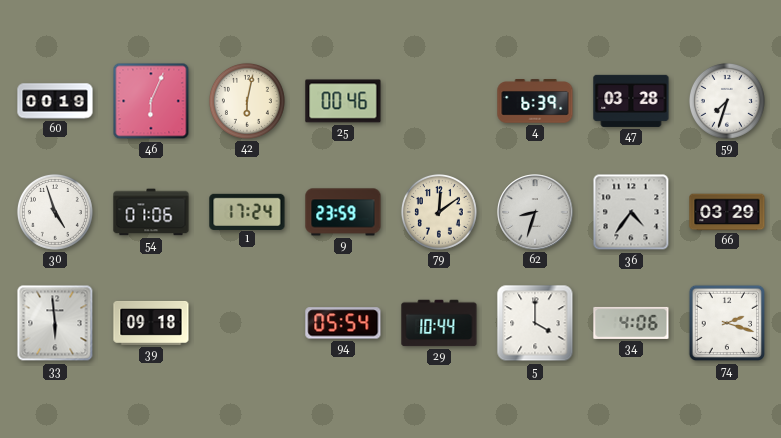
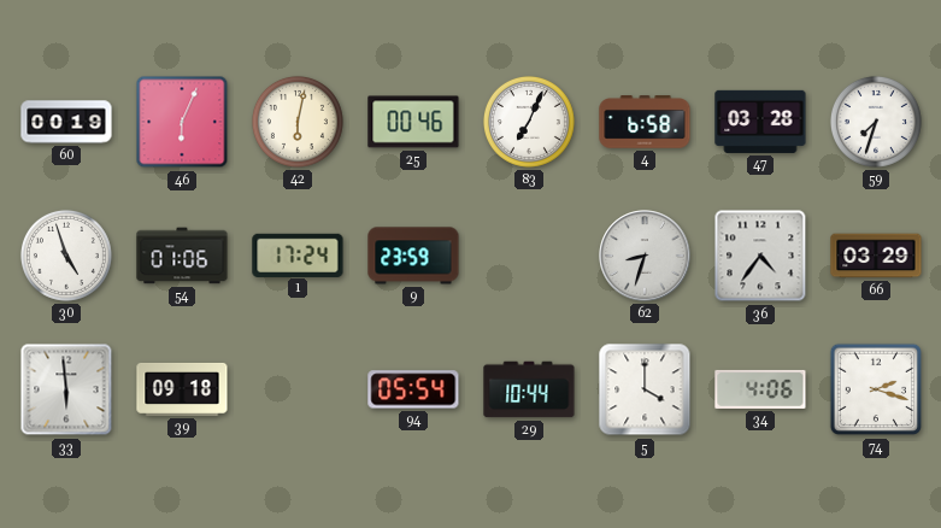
83: none -> 7:04 (529, 122)
4: 6:39 -> 6:58 (645, 122)
79: 12:09 -> none (439, 212)
